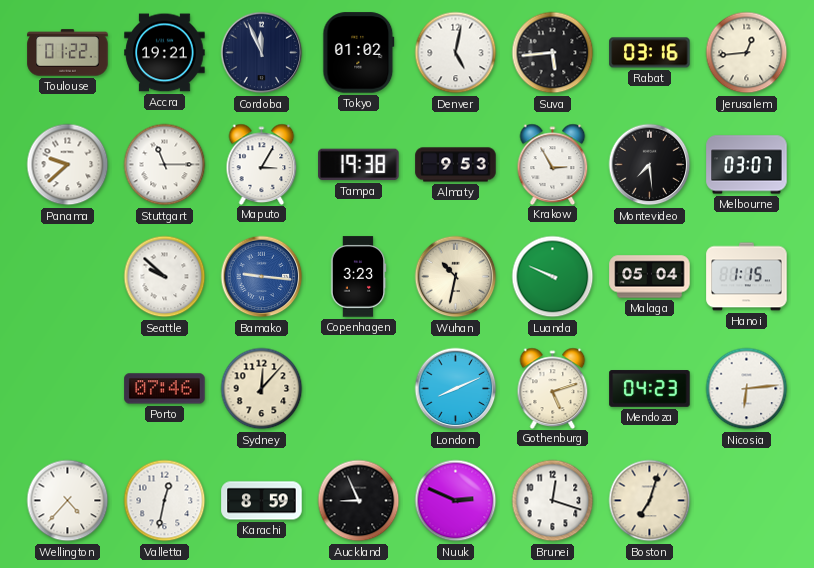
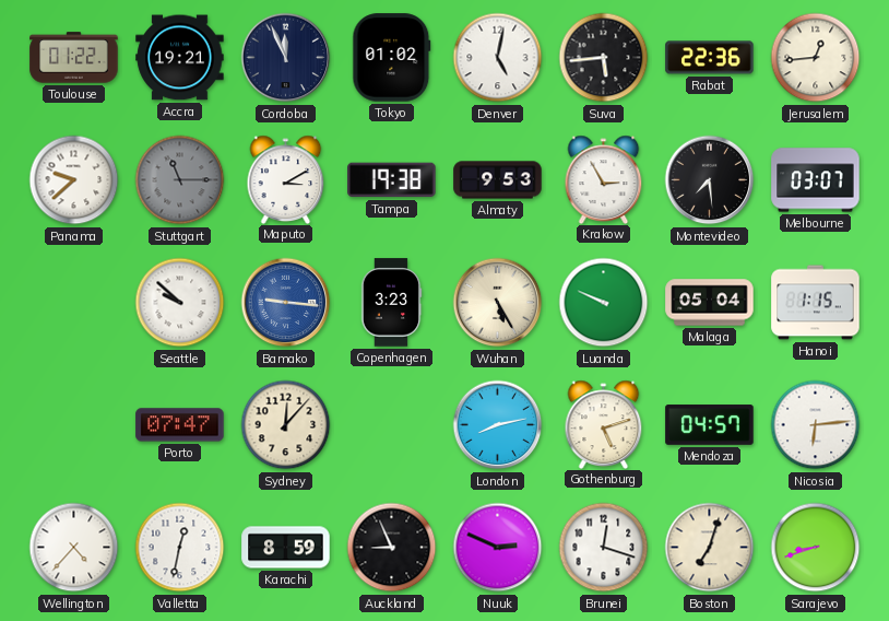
Rabat: 03:16 -> 22:36 (710, 58)
Stuttgart dial: white -> grey (180, 180)
Maputo: 3:05 -> 3:10 (286, 179)
Wuhan: 10:32 -> 5:25 (498, 303)
Porto: 07:46 -> 07:47 (180, 425)
London: 8:11 -> 8:13 (498, 425)
Mendoza: 04:23 -> 04:57 (710, 425)
Sarajevo: none -> 8:42 (816, 548)
